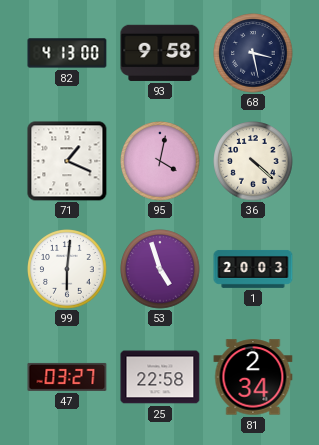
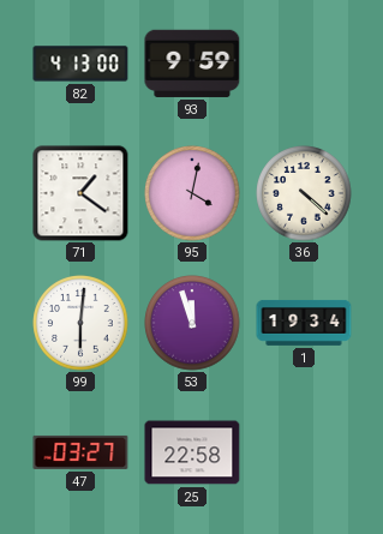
93: 9:58 -> 9:59 (192, 64)
68: 3:28 -> none (253, 53)
71: 1:19 -> 1:21 (80, 193)
53: 4:57 -> 11:57 (192, 323)
1: 20:03 -> 19:34 (304, 323)
81: 2:34 -> none (253, 377)
